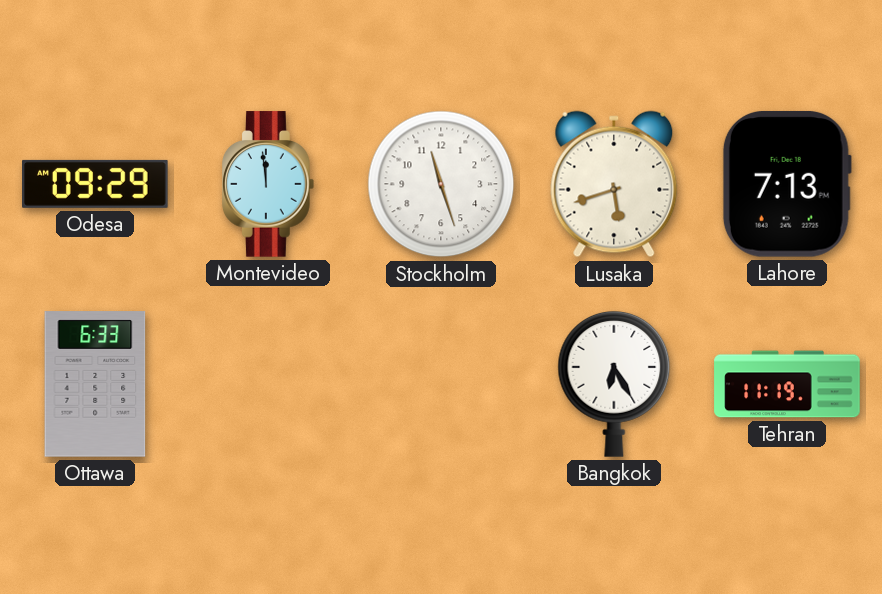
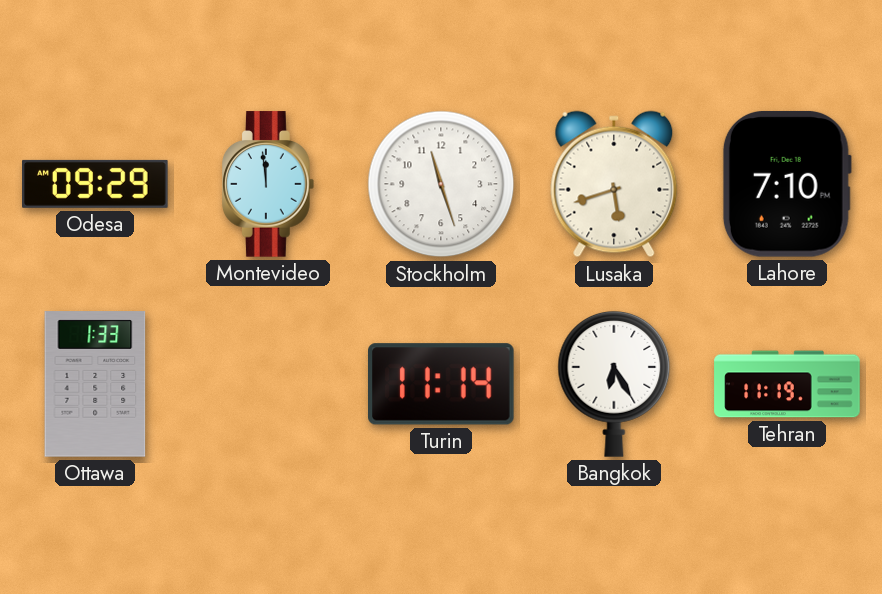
Lahore: 7:13 -> 7:10 (787, 184)
Ottawa: 6:33 -> 1:33 (95, 384)
Turin: none -> 11:14 (442, 384)
